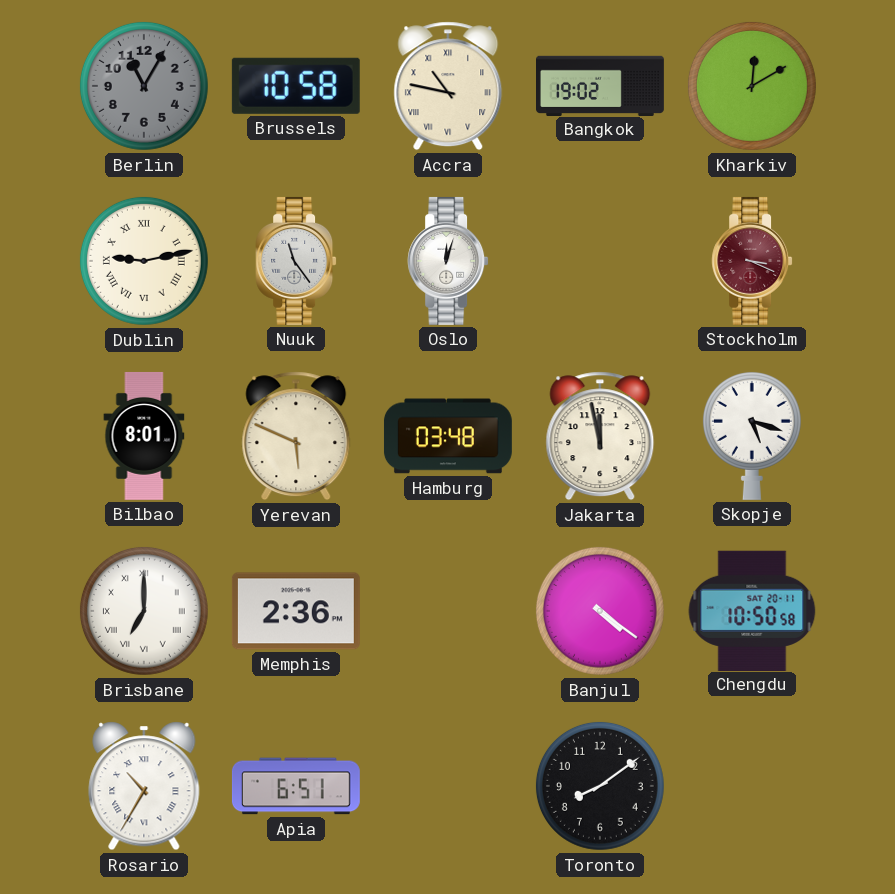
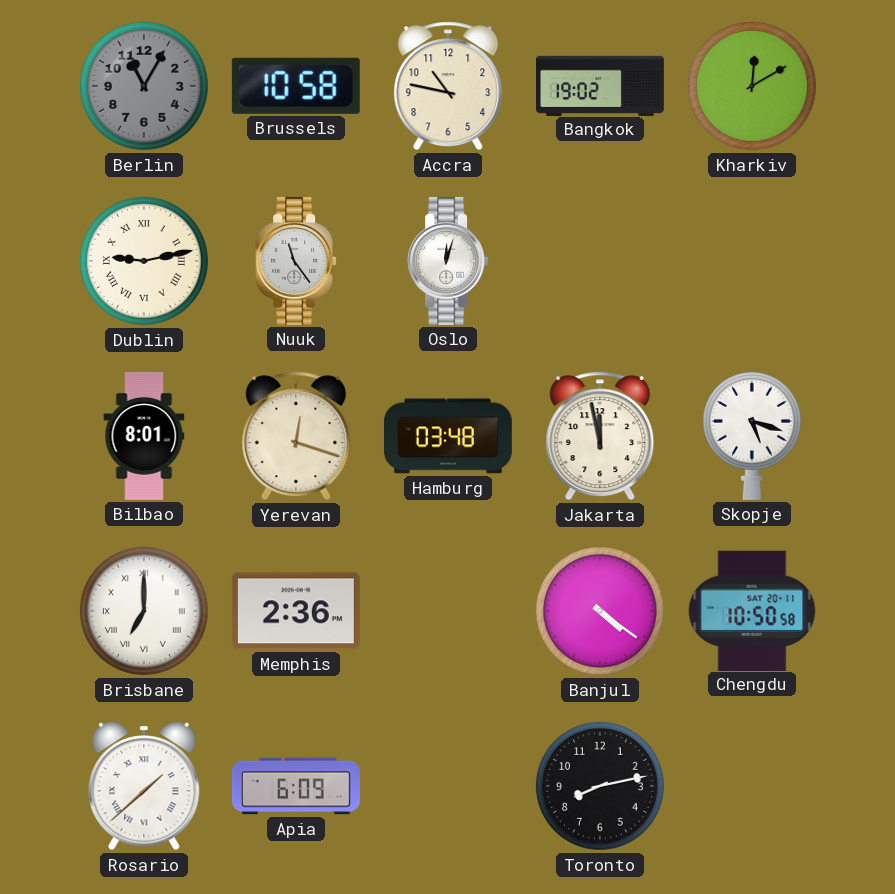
Accra numerals: Roman -> Arabic (448, 86)
Stockholm: 3:19 -> none (752, 261)
Yerevan: 5:49 -> 12:18 (296, 436)
Rosario: 10:35 -> 1:38 (144, 786)
Apia: 6:51 -> 6:09 (296, 786)
Toronto: 8:09 -> 8:13 (600, 786)
